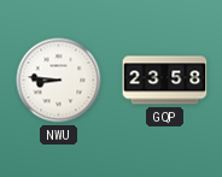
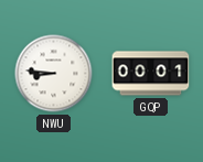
GQP: 23:58 -> 00:01 (151, 74)
